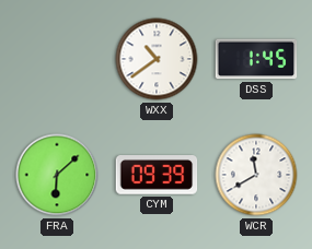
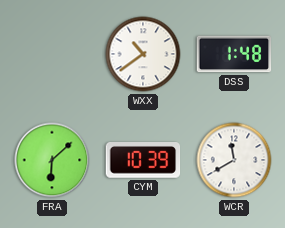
DSS: 1:45 -> 1:48 (234, 54)
CYM: 09:39 -> 10:39 (143, 161)
